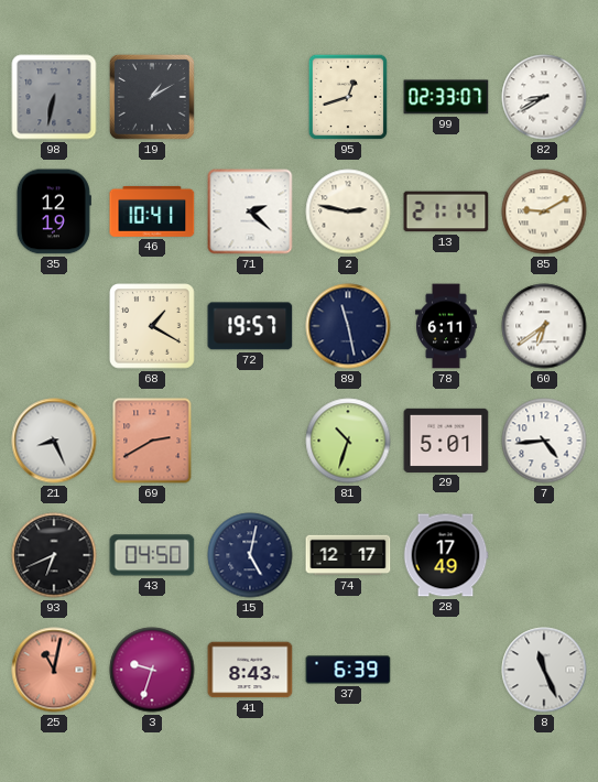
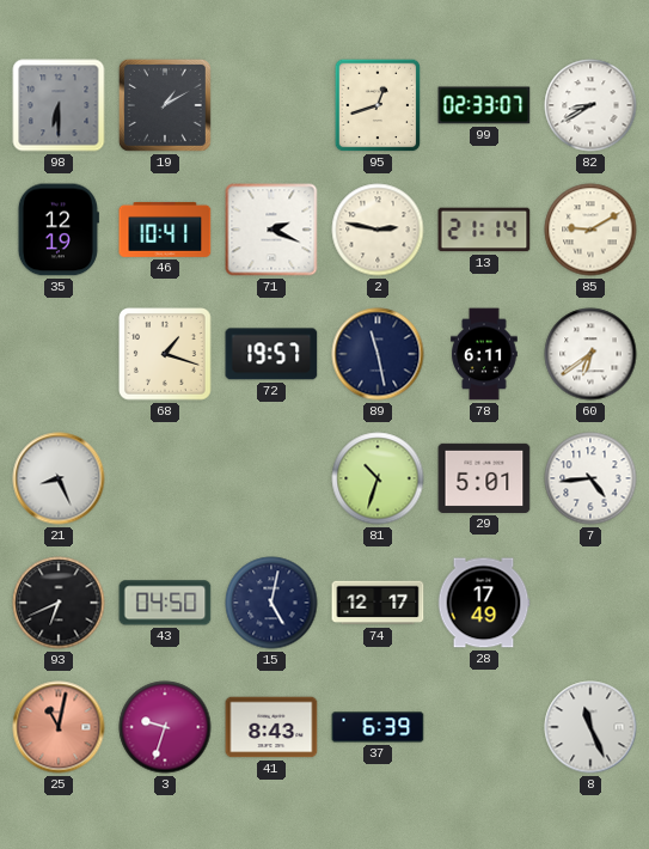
98: 6:32 -> 6:30 (59, 105)
71: 2:22 -> 2:19 (271, 230)
68: 1:20 -> 1:18 (165, 354)
69: 2:40 -> none (152, 441)
